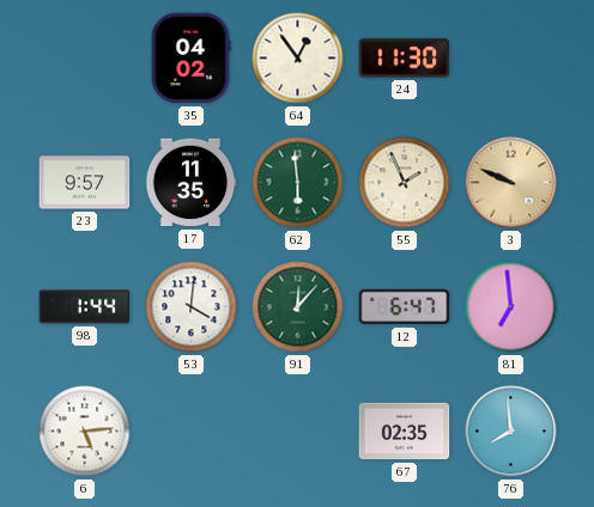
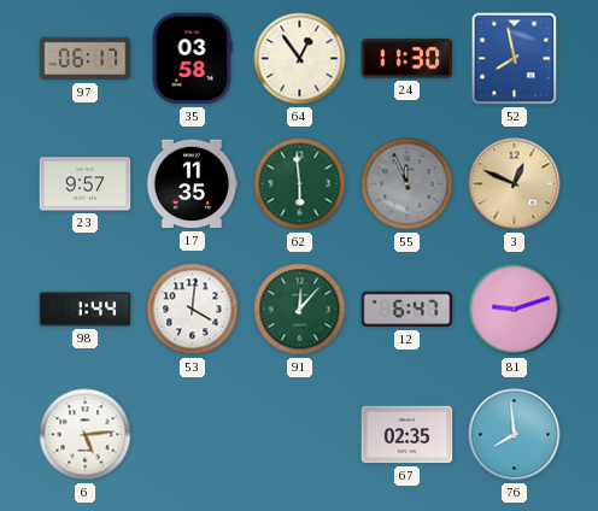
97: none -> 06:17 (86, 59)
35: 04:02 -> 03:58 (192, 59)
52: none -> 7:58 (515, 59)
55: 1:56 -> 11:56 (408, 184)
55 dial: cream -> grey (408, 184)
3: 9:49 -> 12:49 (515, 184)
81: 6:59 -> 9:12 (515, 310)
